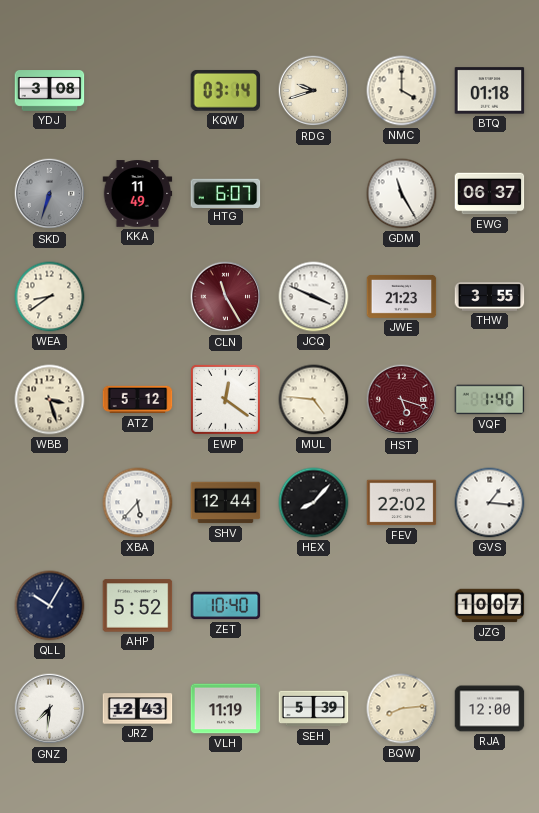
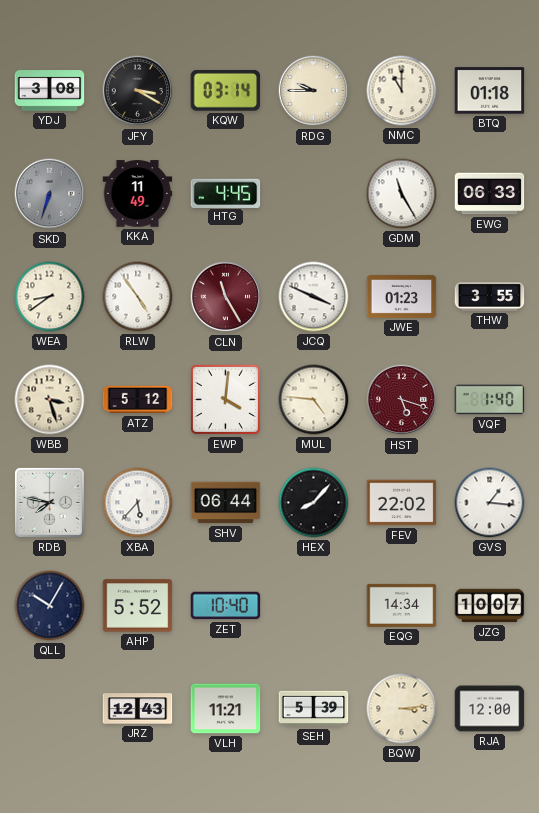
JFY: none -> 3:20 (138, 91)
RDG: 9:42 -> 9:45 (314, 91)
NMC: 4:00 -> 11:00 (402, 91)
HTG: 6:07 -> 4:45 (226, 193)
EWG: 06:37 -> 06:33 (490, 194)
RLW: none -> 4:54 (138, 297)
JWE: 21:23 -> 01:23 (402, 296)
EWP: 12:21 -> 4:01 (225, 399)
RDB: none -> 7:47 (49, 502)
SHV: 12:44 -> 06:44 (226, 503)
EQG: none -> 14:34 (402, 605)
GNZ: 7:31 -> none (50, 709)
VLH: 11:19 -> 11:21 (226, 709)
BQW: 8:14 -> 3:14 (402, 709)
